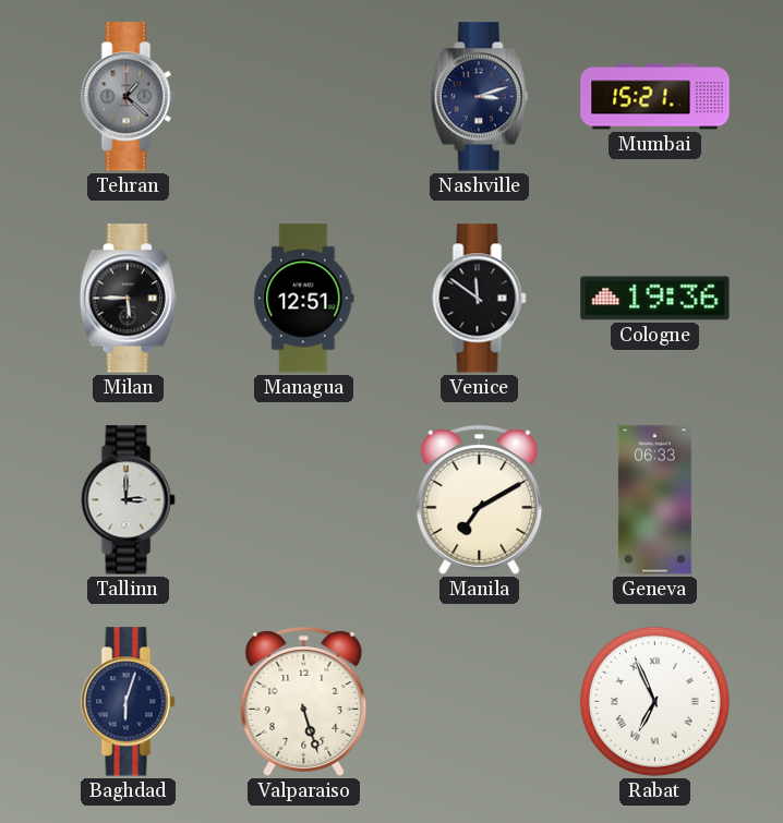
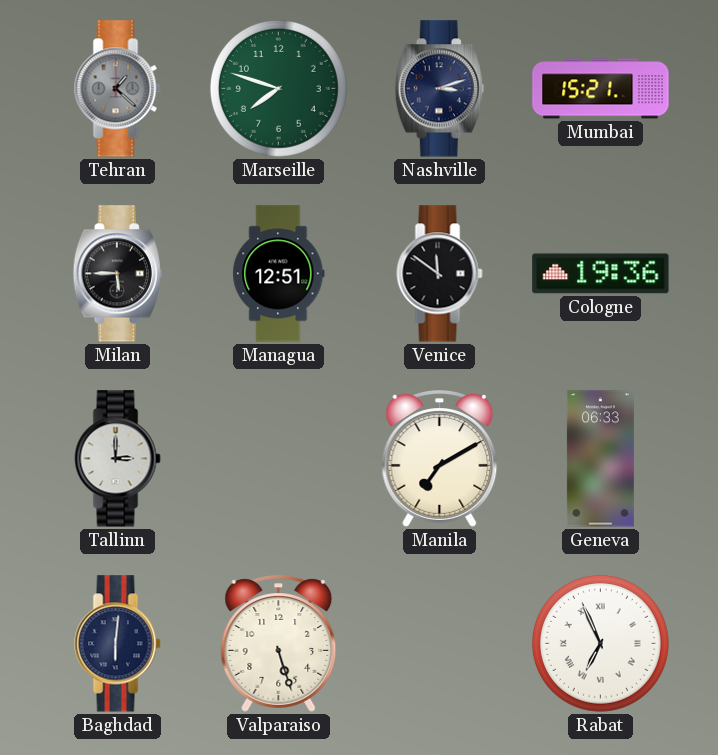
Marseille: none -> 7:48 (278, 88)
Baghdad: 6:03 -> 6:01 (118, 644)
